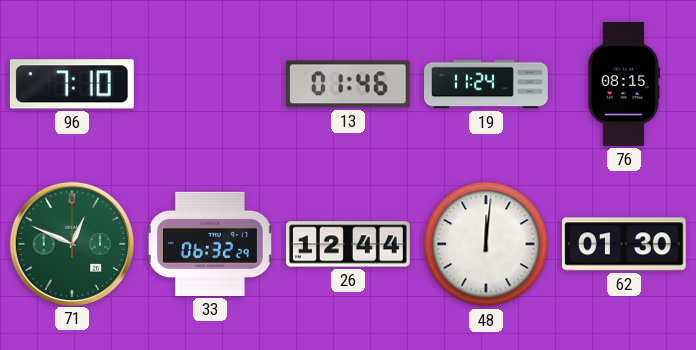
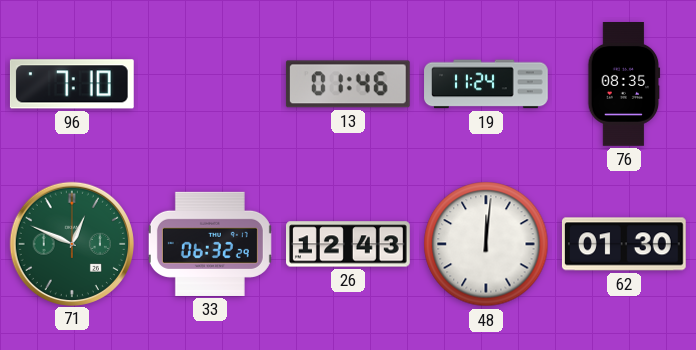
76: 08:15 -> 08:35 (624, 84)
26: 12:44 -> 12:43 (349, 244)
